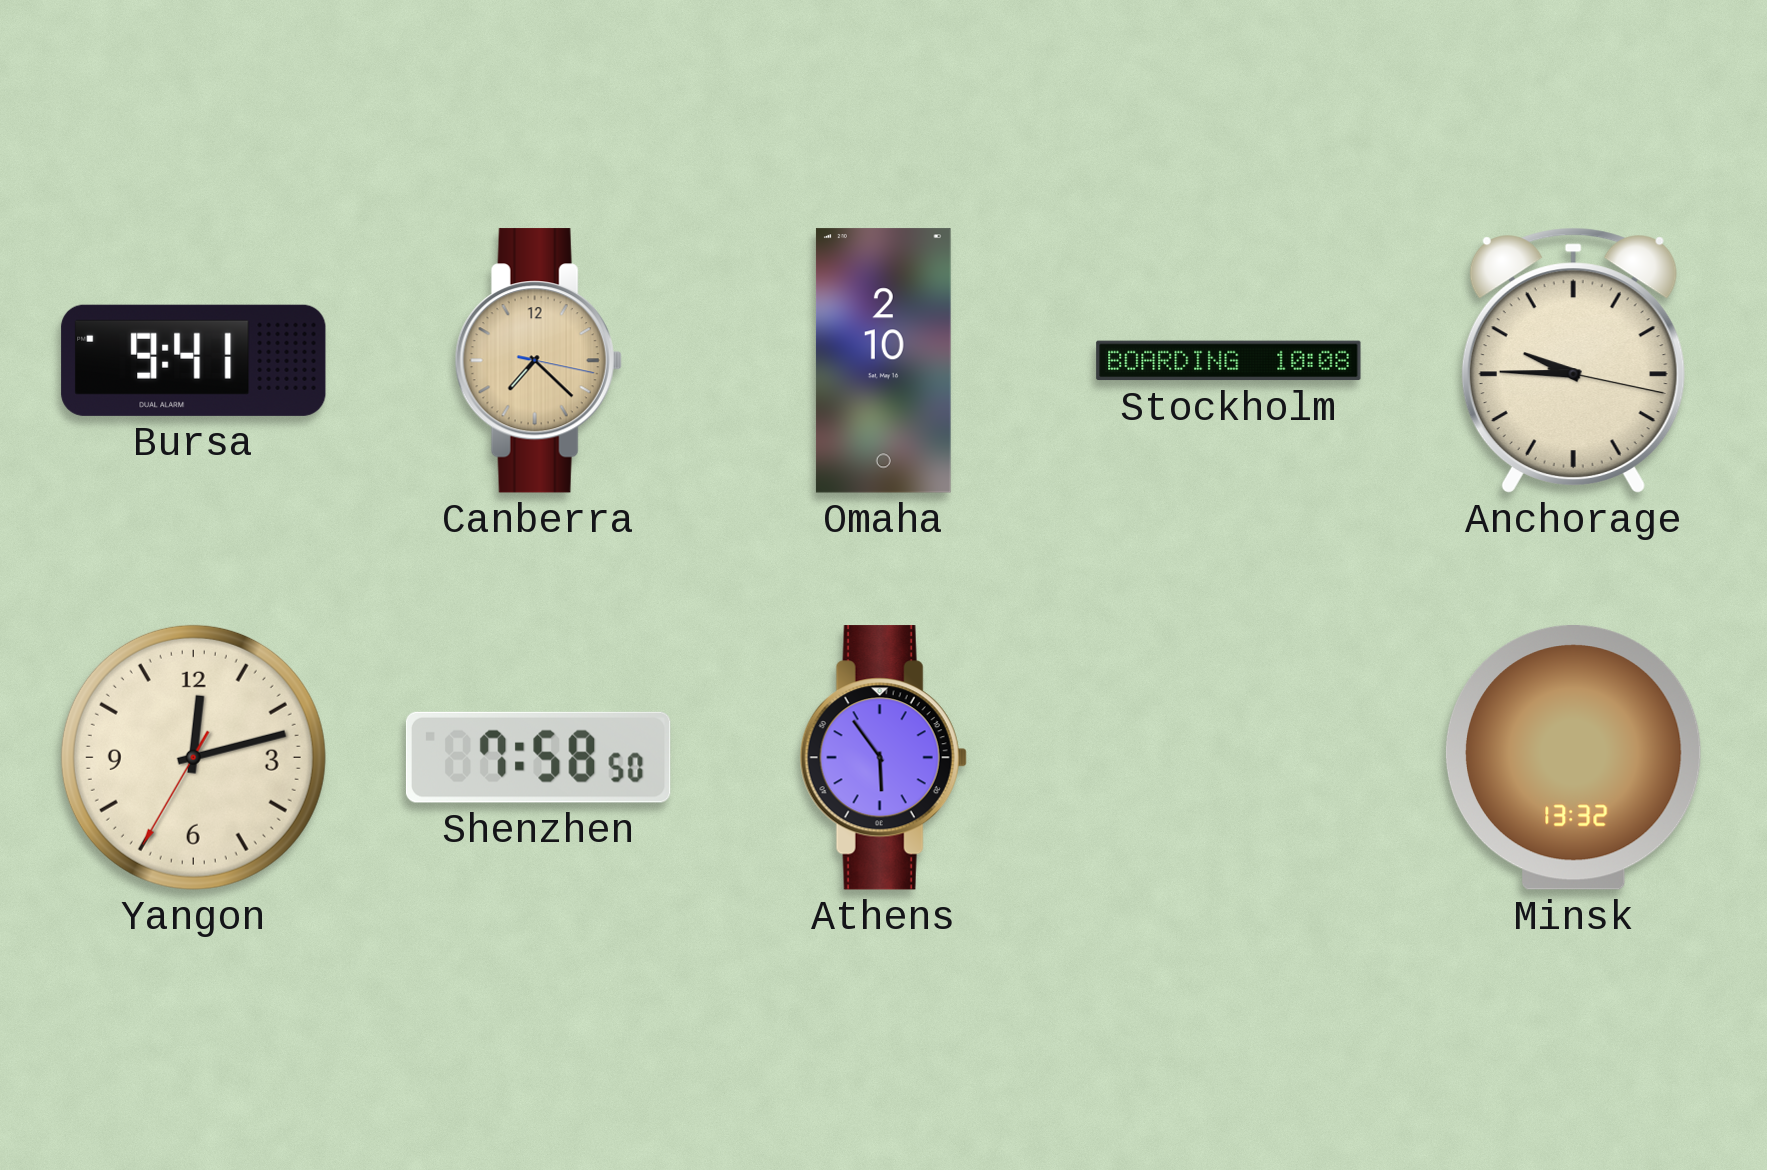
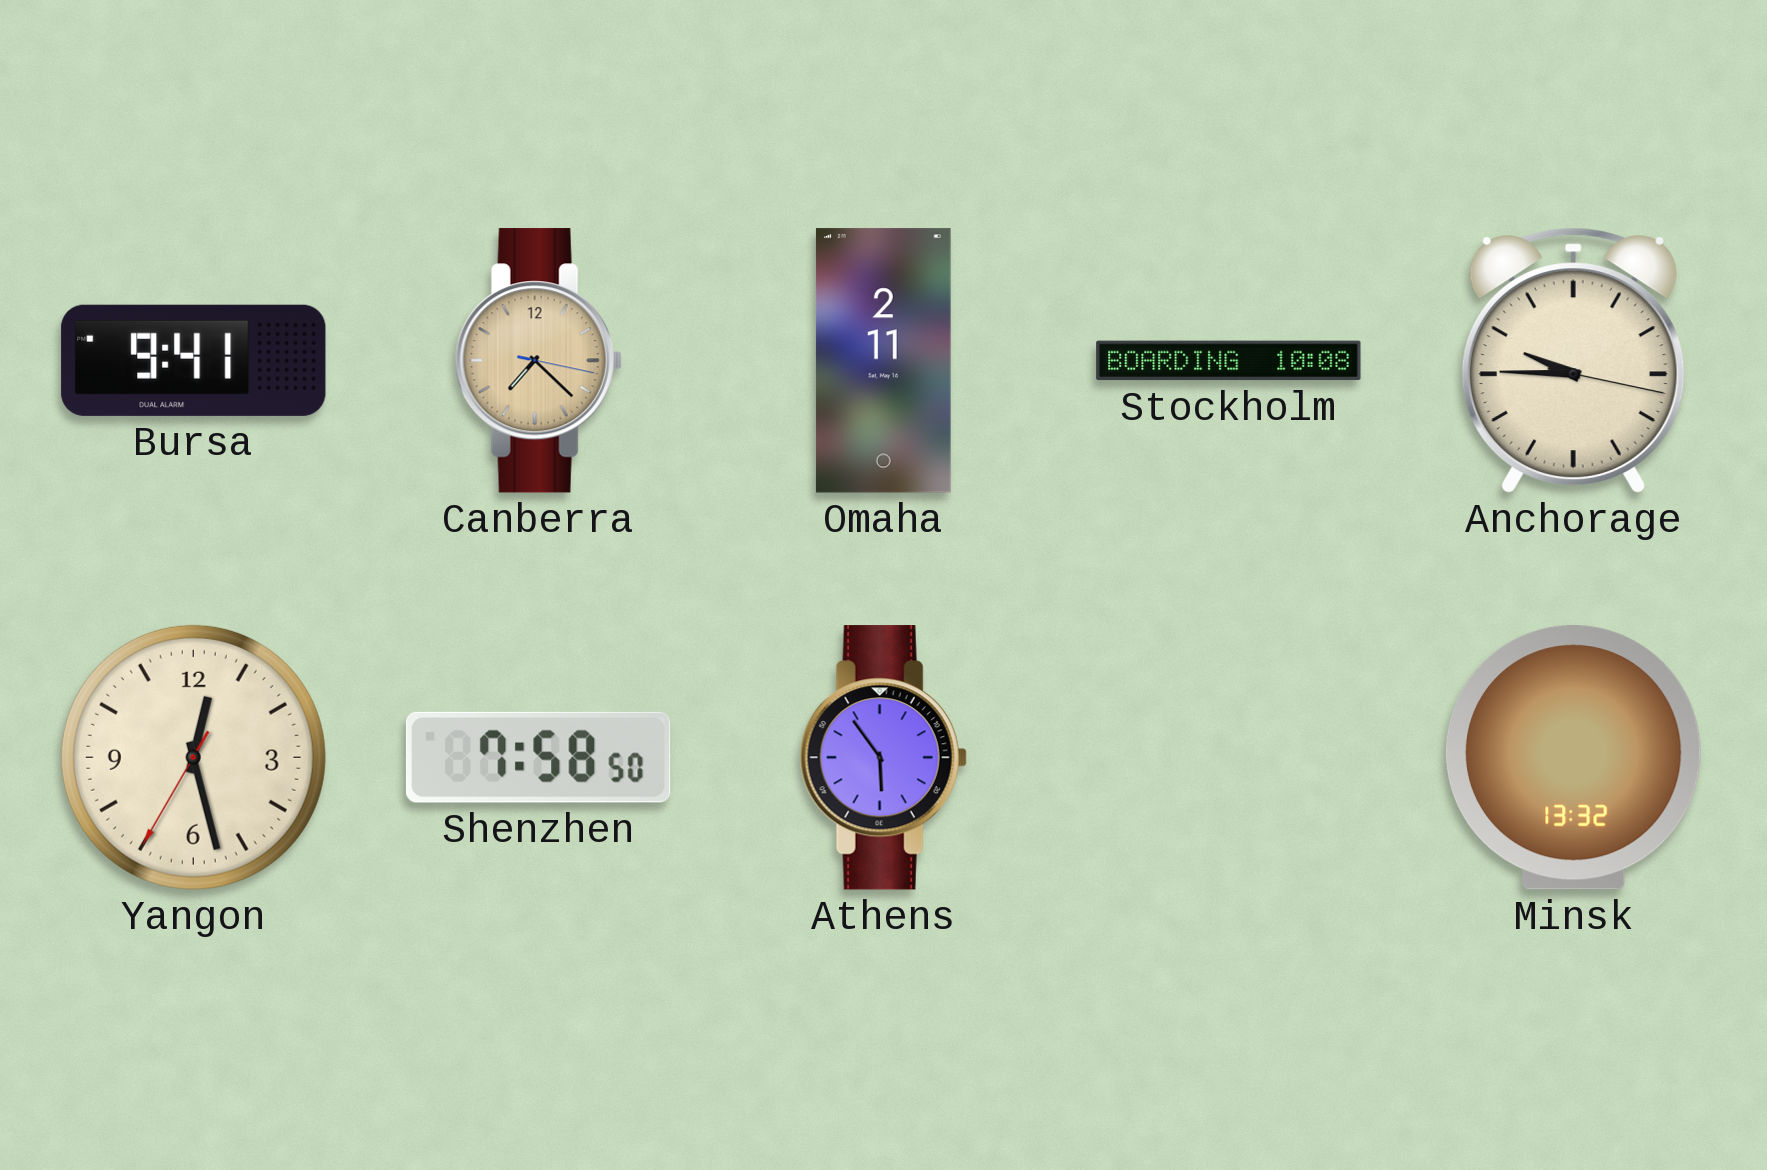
Omaha: 2:10 -> 2:11 (883, 361)
Yangon: 12:12 -> 12:27 (193, 757)
